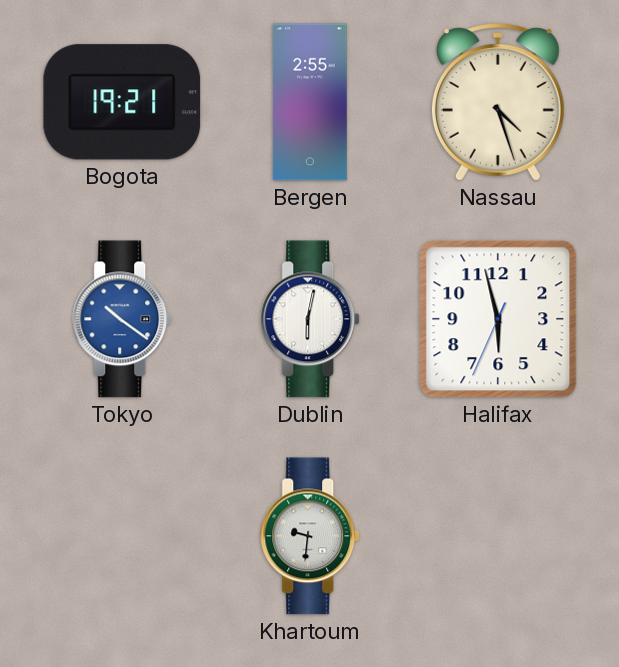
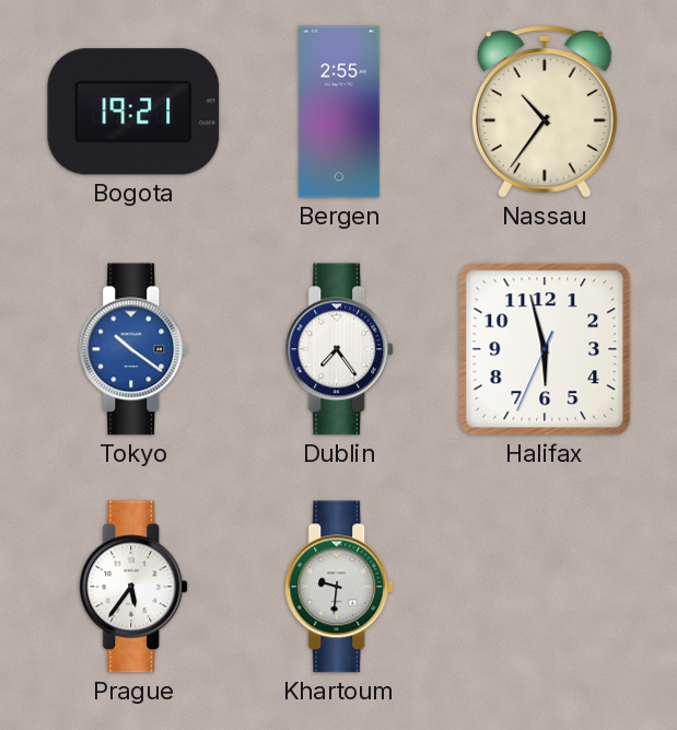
Nassau: 4:27 -> 10:36 (545, 112)
Dublin: 6:02 -> 7:24 (340, 349)
Prague: none -> 5:36 (135, 587)
